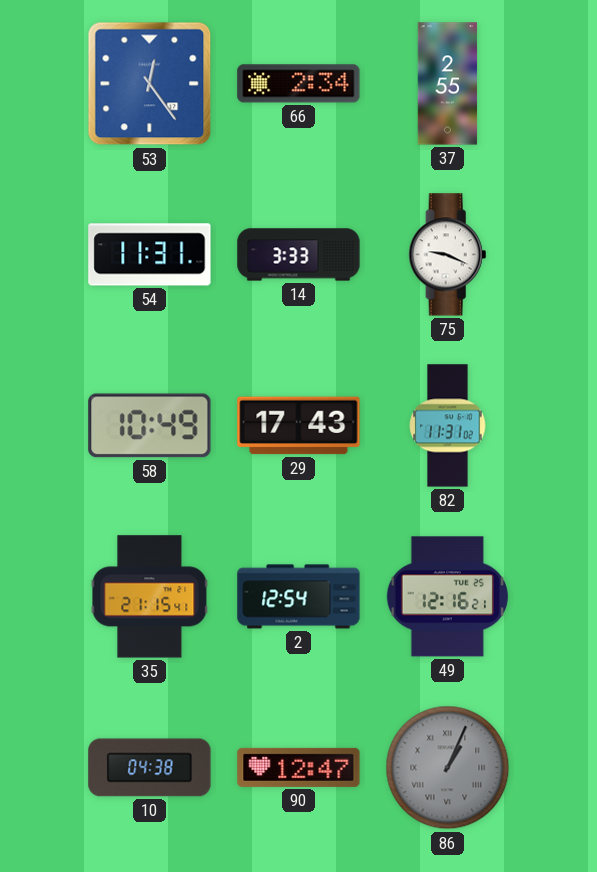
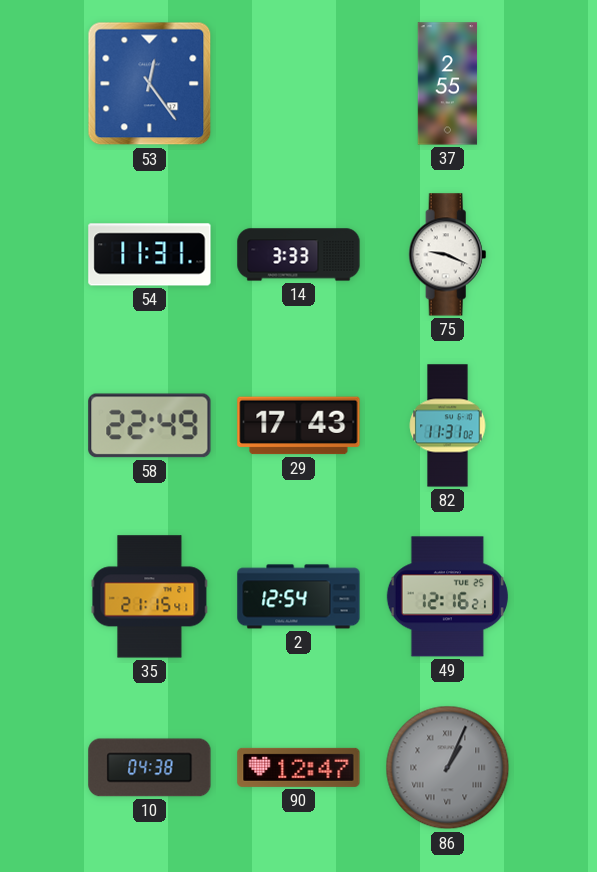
66: 2:34 -> none (299, 84)
58: 10:49 -> 22:49 (150, 426)
